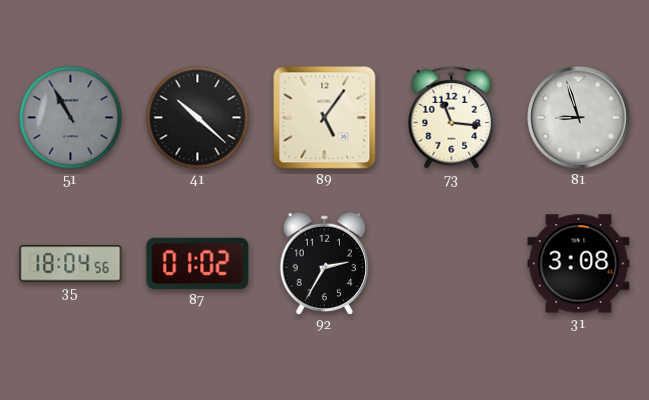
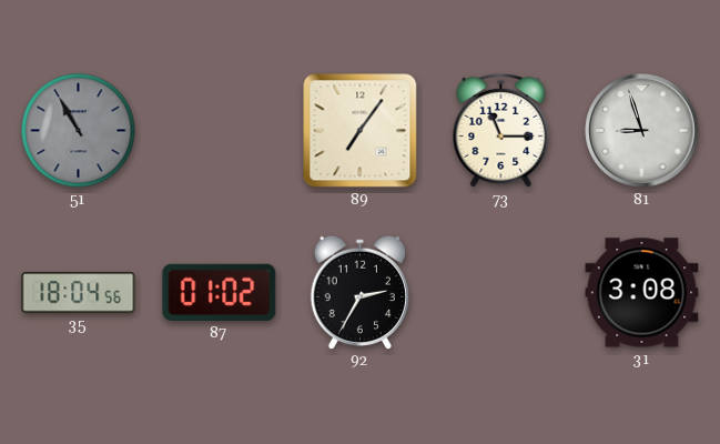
41: 10:22 -> none (198, 118)
89: 5:06 -> 7:06 (361, 131)
73: 11:16 -> 11:15 (501, 130)
